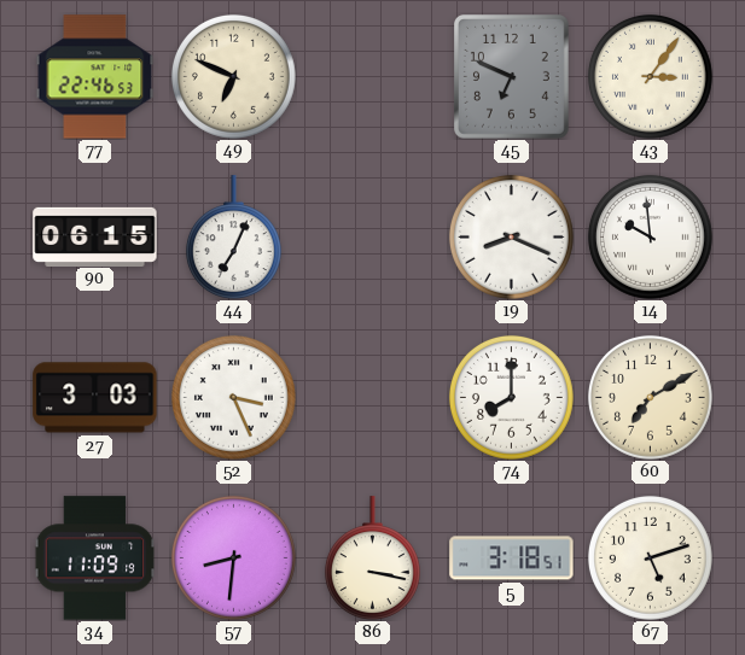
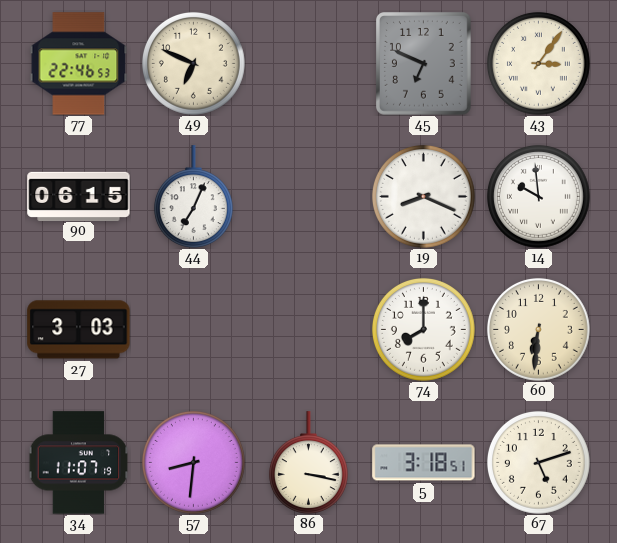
52: 3:26 -> none (233, 397)
60: 7:10 -> 6:31 (538, 329)
34: 11:09 -> 11:07 (79, 463)
